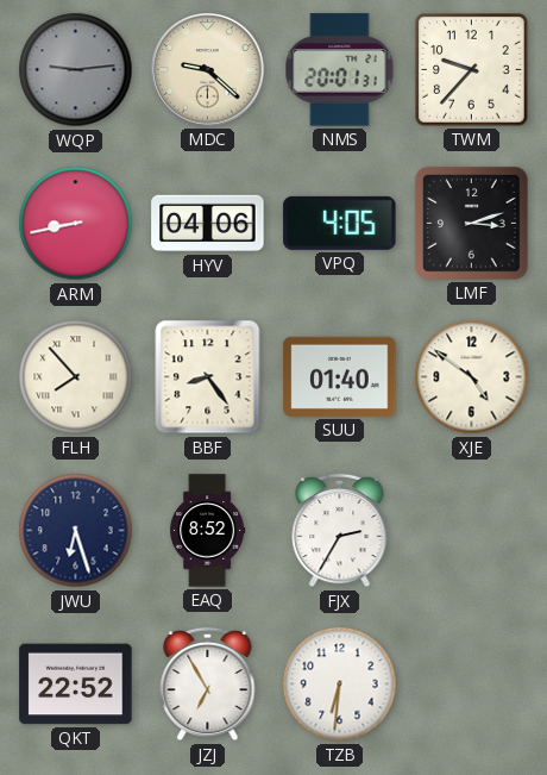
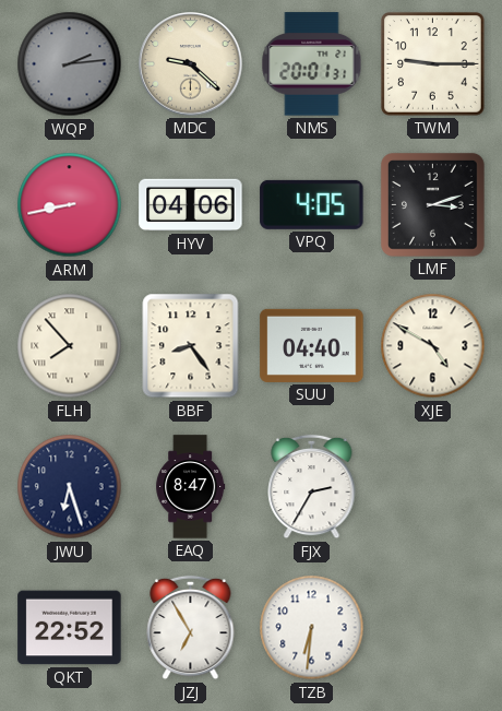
WQP: 9:14 -> 2:14 (70, 64)
TWM: 9:37 -> 9:15 (433, 64)
SUU: 01:40 -> 04:40 (312, 345)
XJE: 4:51 -> 4:50 (433, 346)
EAQ: 8:52 -> 8:47 (191, 487)
